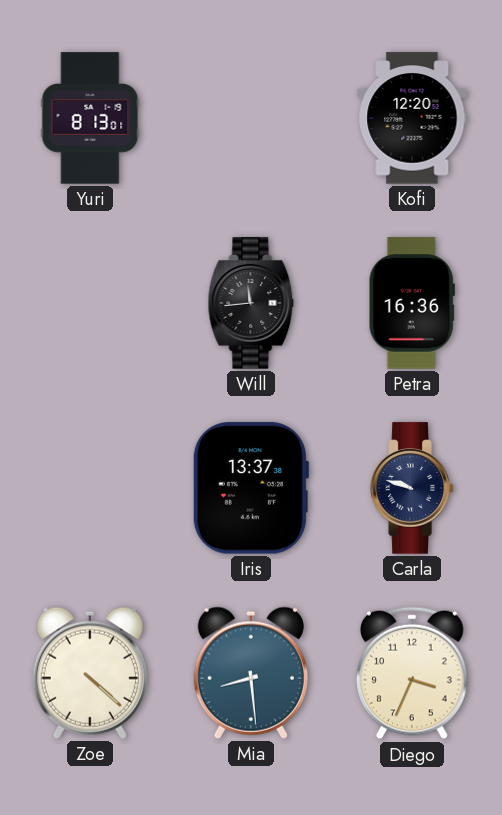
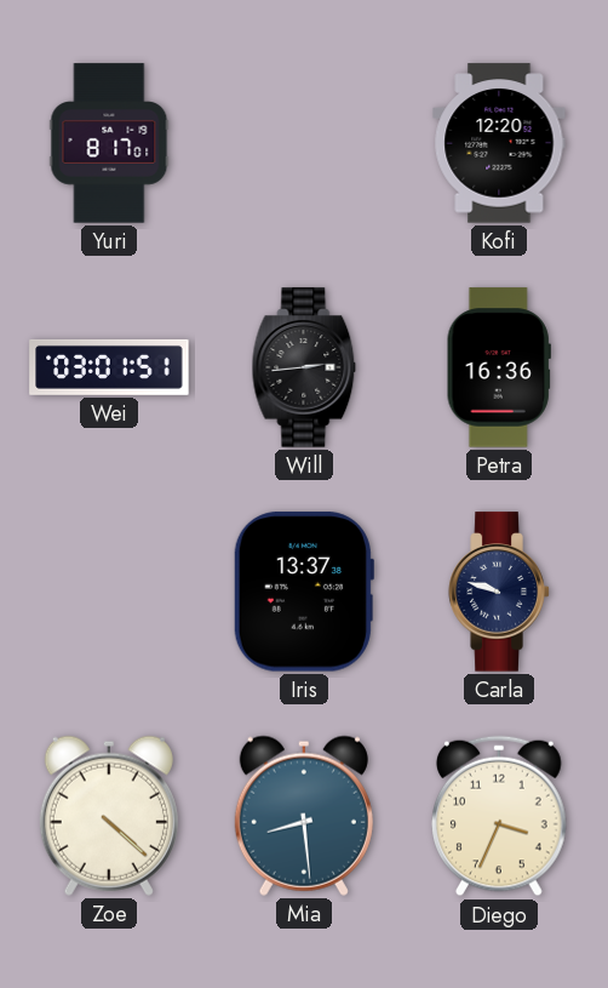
Yuri: 8:13 -> 8:17 (109, 143)
Wei: none -> 03:01 (109, 367)
Will: 11:44 -> 2:44 (304, 367)
